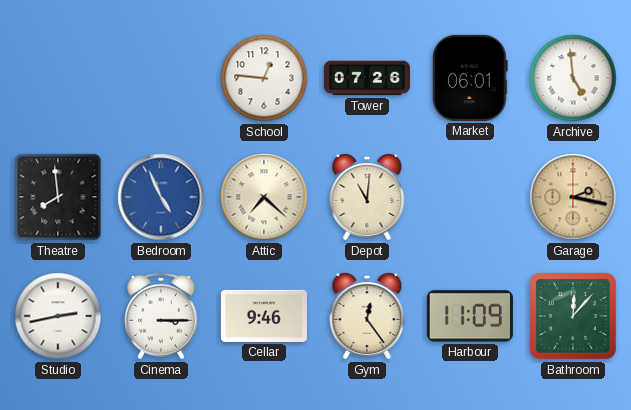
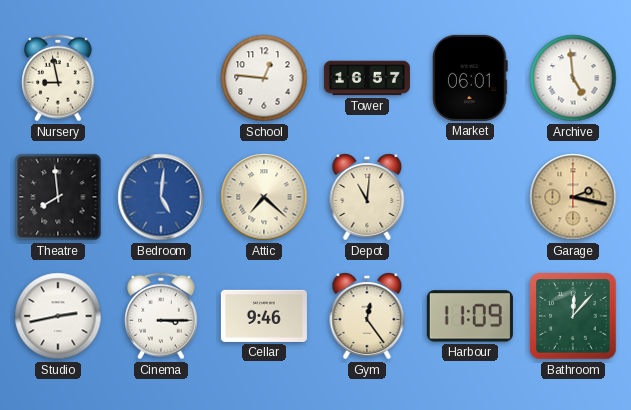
Nursery: none -> 8:58 (58, 78)
Tower: 07:26 -> 16:57 (367, 78)
Bedroom: 4:56 -> 5:01 (161, 197)
